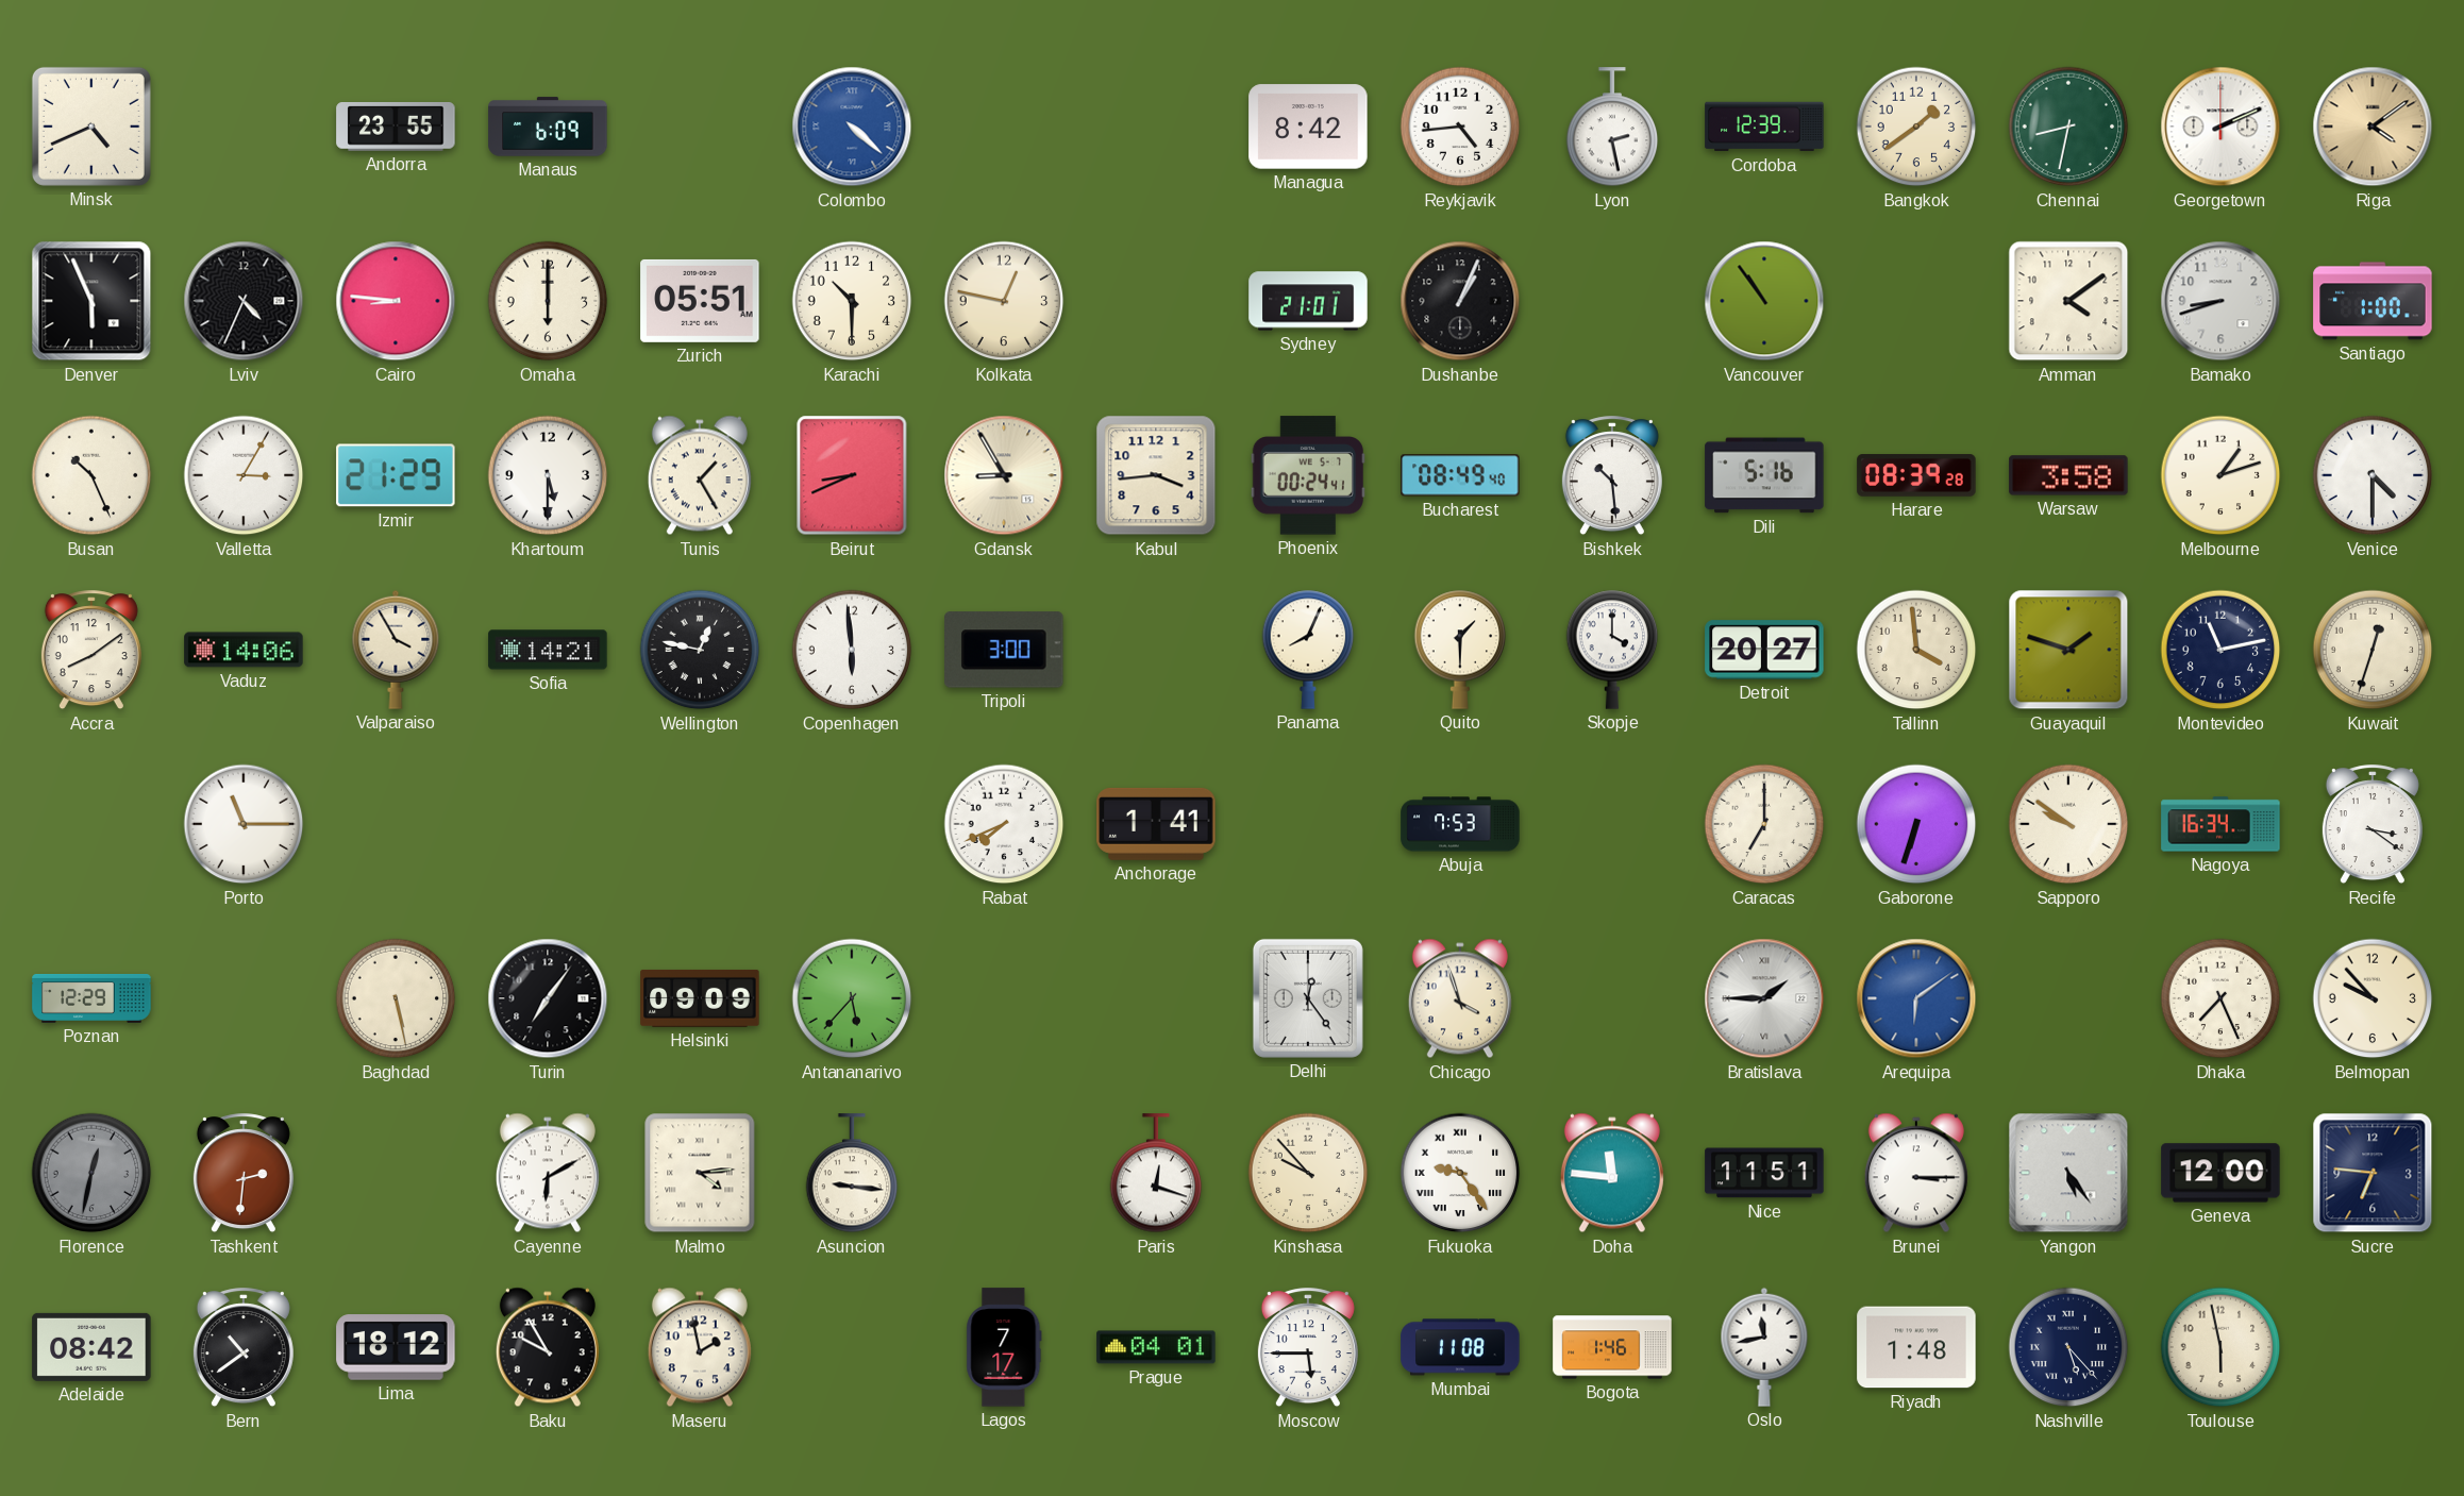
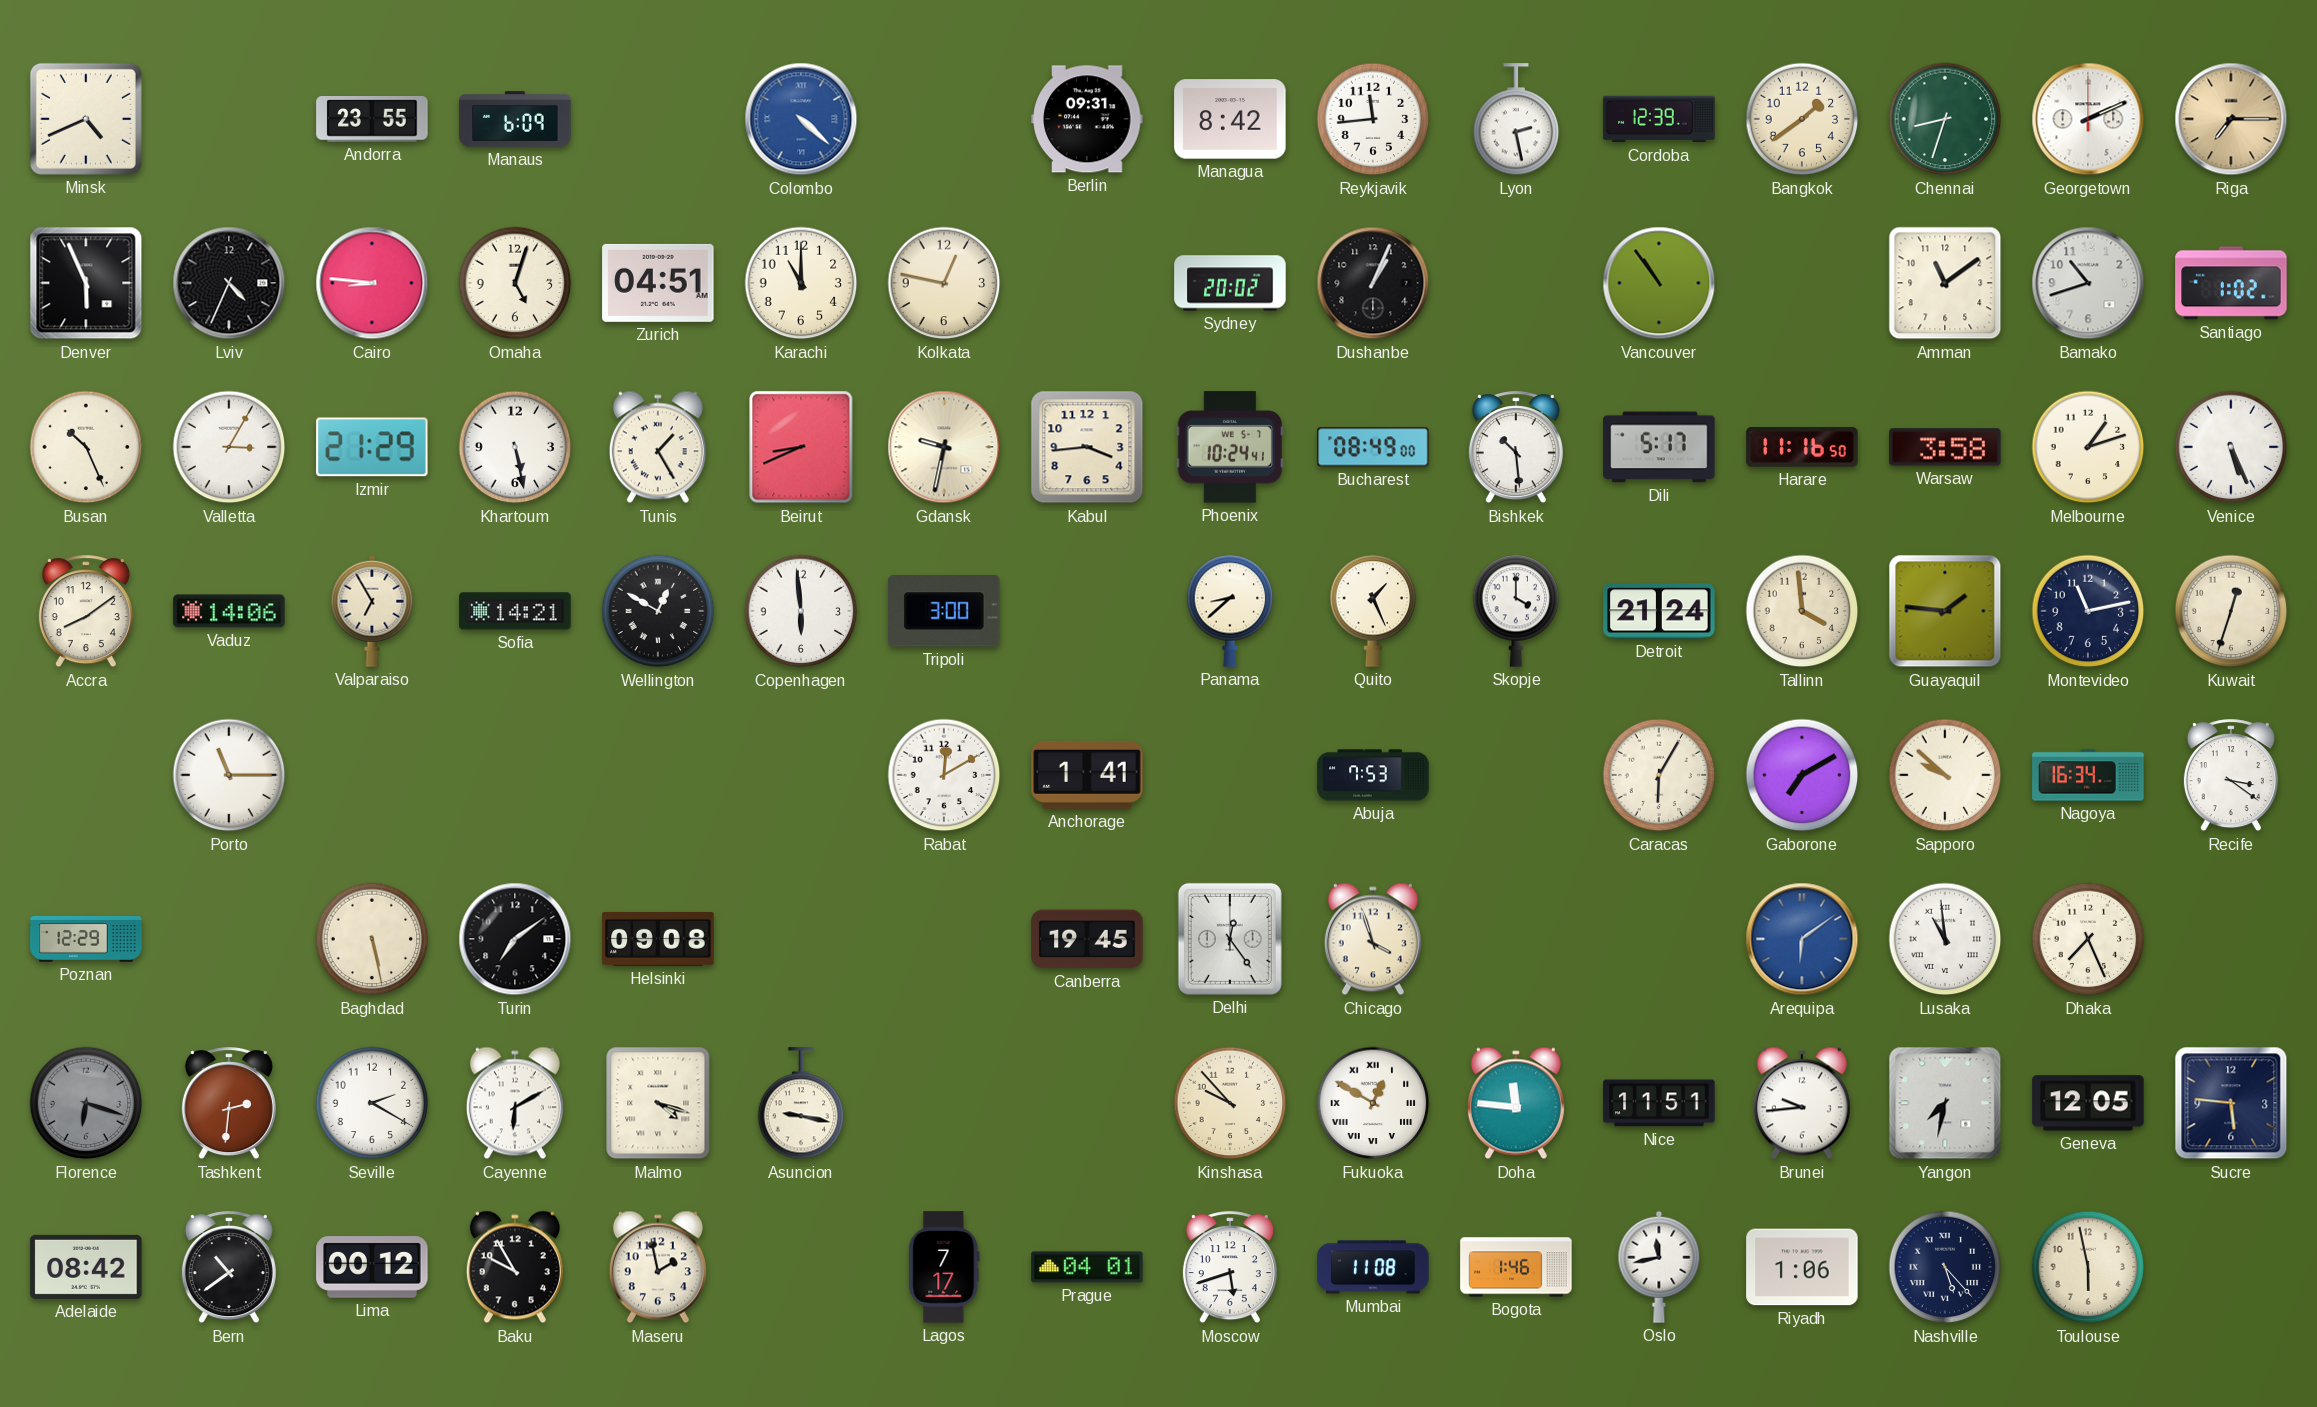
Berlin: none -> 09:31 (1087, 119)
Reykjavik: 4:44 -> 11:44 (1373, 119)
Chennai: 8:32 -> 8:33 (1945, 119)
Riga: 4:09 -> 7:15 (2231, 119)
Omaha: 6:00 -> 5:03 (515, 283)
Zurich: 05:51 -> 04:51 (658, 283)
Karachi: 10:30 -> 11:00 (801, 283)
Sydney: 21:01 -> 20:02 (1230, 283)
Amman: 4:09 -> 11:09 (1945, 283)
Bamako: 8:42 -> 10:42 (2088, 283)
Santiago: 1:00 -> 1:02 (2231, 283)
Khartoum: 5:30 -> 5:28 (515, 447)
Gdansk: 8:55 -> 9:32 (944, 447)
Phoenix: 00:24 -> 10:24 (1230, 447)
Bucharest: 08:49:40 -> 08:49:00 (1373, 447)
Dili: 5:16 -> 5:17 (1659, 447)
Harare: 08:39 -> 11:16 (1802, 447)
Venice: 4:30 -> 5:26 (2231, 447)
Valparaiso: 3:55 -> 6:55 (372, 611)
Wellington: 12:47 -> 12:50 (658, 611)
Panama: 8:04 -> 8:38 (1230, 611)
Quito: 1:30 -> 1:26 (1373, 611)
Detroit: 20:27 -> 21:24 (1659, 611)
Guayaquil: 1:48 -> 1:46 (1945, 611)
Rabat: 7:41 -> 12:10 (944, 775)
Caracas: 7:00 -> 6:05 (1659, 775)
Gaborone: 6:33 -> 7:10 (1802, 775)
Sapporo: 9:51 -> 9:52 (1945, 775)
Turin: 7:06 -> 7:09 (515, 939)
Helsinki: 09:09 -> 09:08 (658, 939)
Antananarivo: 5:37 -> none (852, 998)
Canberra: none -> 19:45 (1087, 939)
Bratislava: 1:45 -> none (1764, 998)
Lusaka: none -> 10:59 (1945, 939)
Belmopan: 9:53 -> none (2373, 998)
Florence: 12:32 -> 6:18 (86, 1103)
Seville: none -> 2:20 (372, 1103)
Malmo: 4:14 -> 4:18 (658, 1103)
Asuncion: 9:16 -> 9:17 (801, 1104)
Paris: 12:18 -> none (1156, 1174)
Fukuoka: 9:24 -> 12:50 (1373, 1103)
Brunei: 3:15 -> 9:44 (1802, 1103)
Yangon: 5:24 -> 7:32 (1945, 1103)
Geneva: 12:00 -> 12:05 (2088, 1103)
Sucre: 6:46 -> 5:46 (2231, 1103)
Lima: 18:12 -> 00:12 (372, 1267)
Moscow: 5:45 -> 5:42 (1230, 1268)
Riyadh: 1:48 -> 1:06 (1802, 1267)
